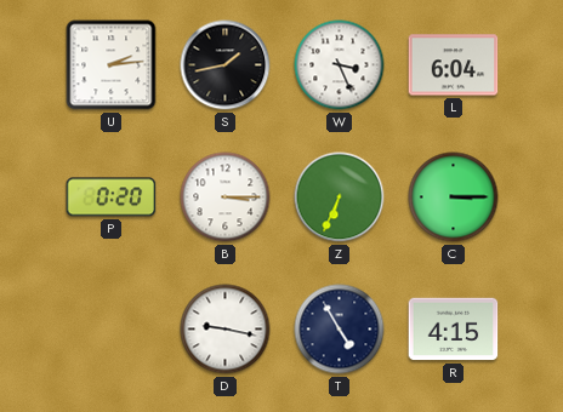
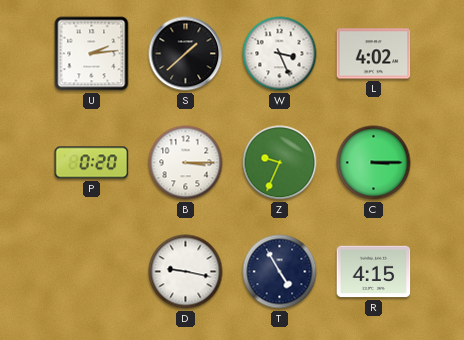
S: 1:43 -> 1:38 (186, 54)
L: 6:04 -> 4:02 (374, 54)
Z: 6:34 -> 9:34 (280, 163)
